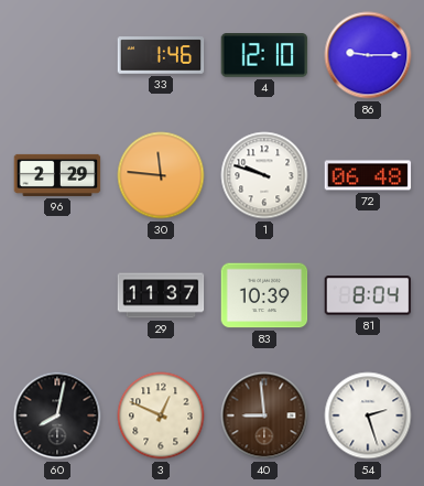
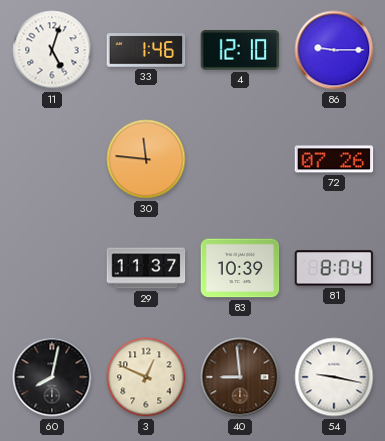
11: none -> 5:03 (52, 50)
96: 2:29 -> none (57, 175)
1: 9:48 -> none (264, 175)
72: 06:48 -> 07:26 (334, 159)
54: 2:27 -> 9:17 (334, 377)
